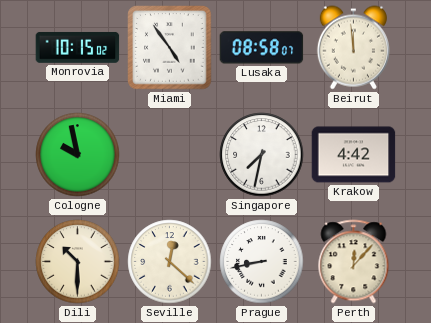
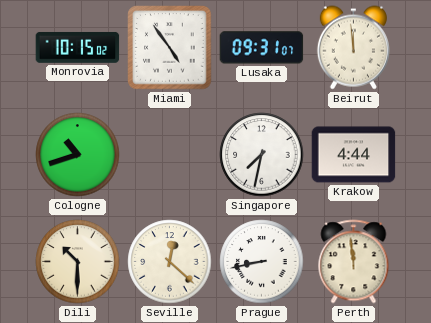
Lusaka: 08:58 -> 09:31 (262, 48)
Cologne: 9:58 -> 10:42 (78, 155)
Krakow: 4:42 -> 4:44 (354, 155)
Perth: 12:07 -> 11:59 (354, 262)
